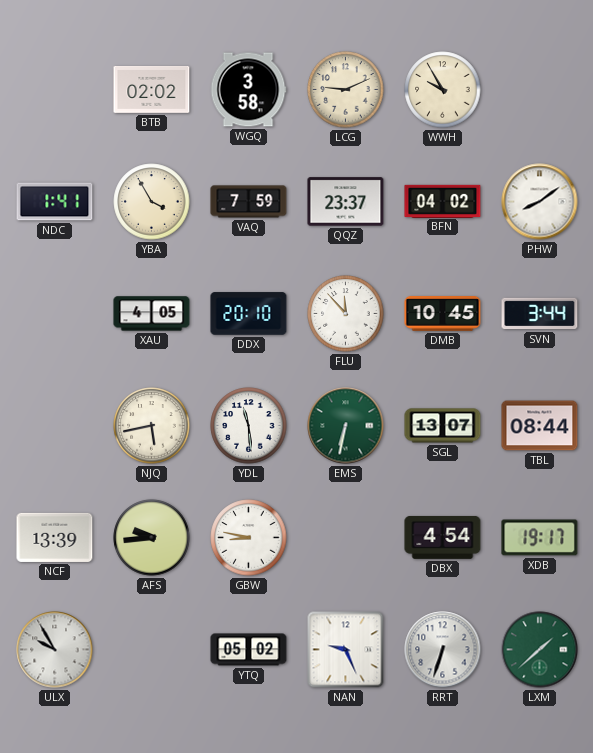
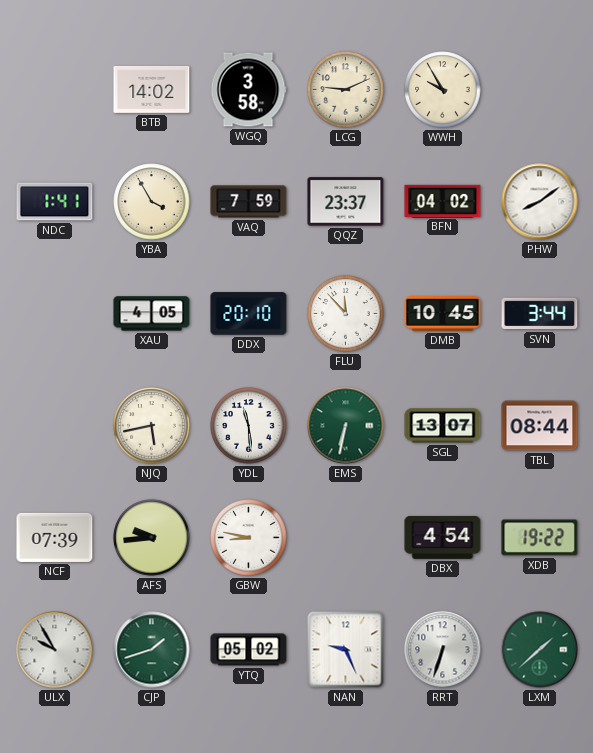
BTB: 02:02 -> 14:02 (152, 89)
NCF: 13:39 -> 07:39 (55, 537)
XDB: 19:17 -> 19:22 (540, 538)
CJP: none -> 1:42 (152, 650)
